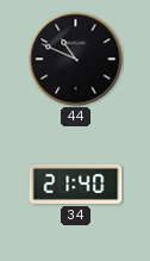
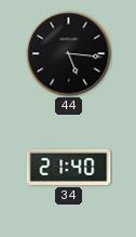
44: 10:49 -> 5:16 (69, 54)
